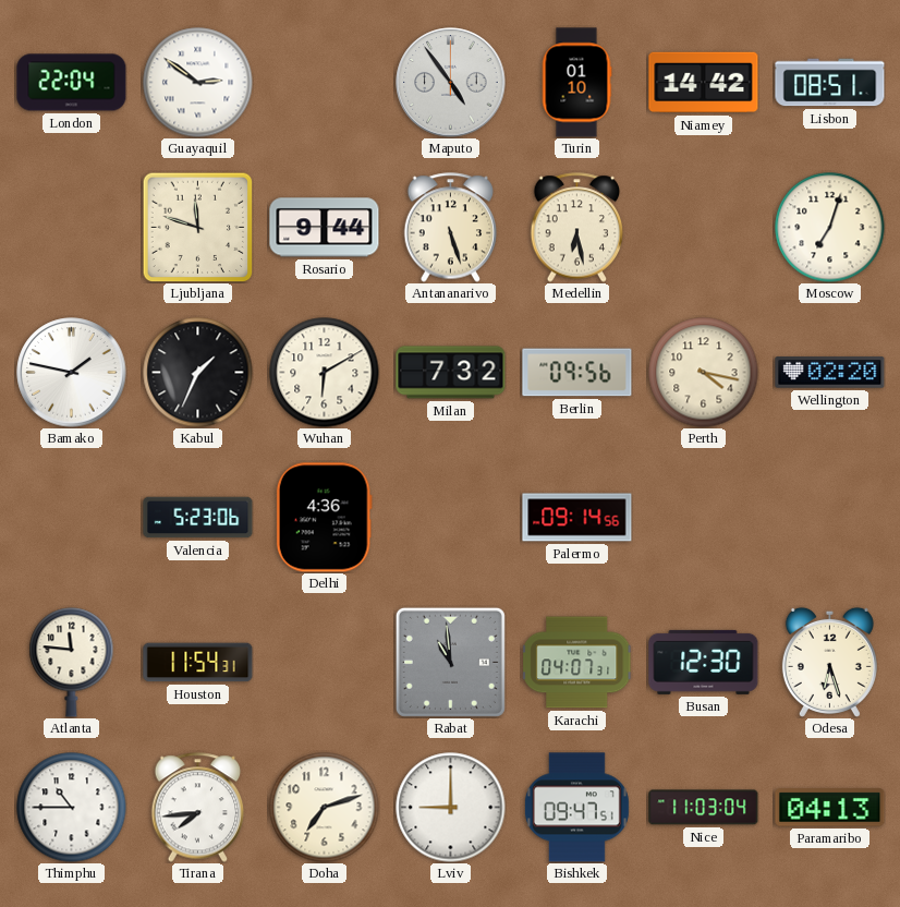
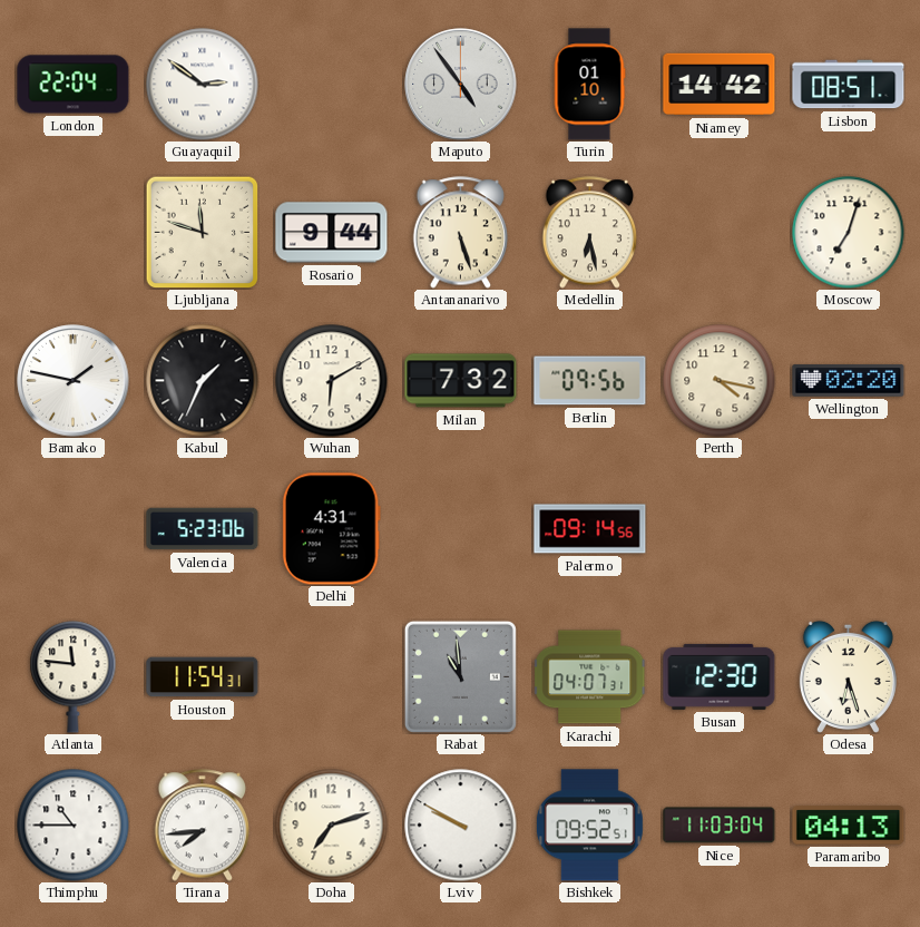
Delhi: 4:36 -> 4:31 (331, 529)
Lviv: 9:00 -> 9:50 (461, 826)
Bishkek: 09:47 -> 09:52 (589, 826)
